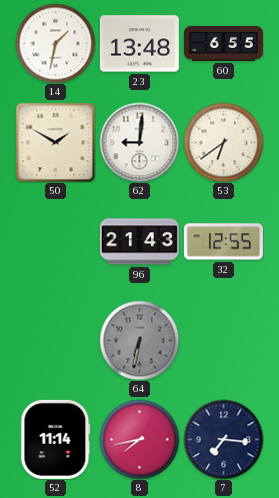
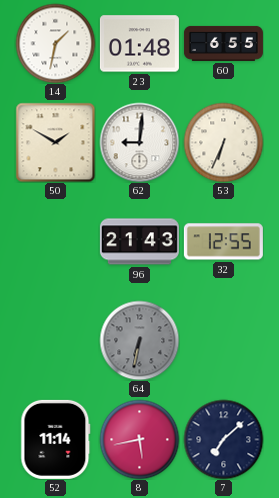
23: 13:48 -> 01:48 (139, 44)
53: 6:39 -> 6:34 (223, 142)
8: 7:43 -> 5:43 (139, 439)
7: 7:16 -> 7:08 (223, 439)
